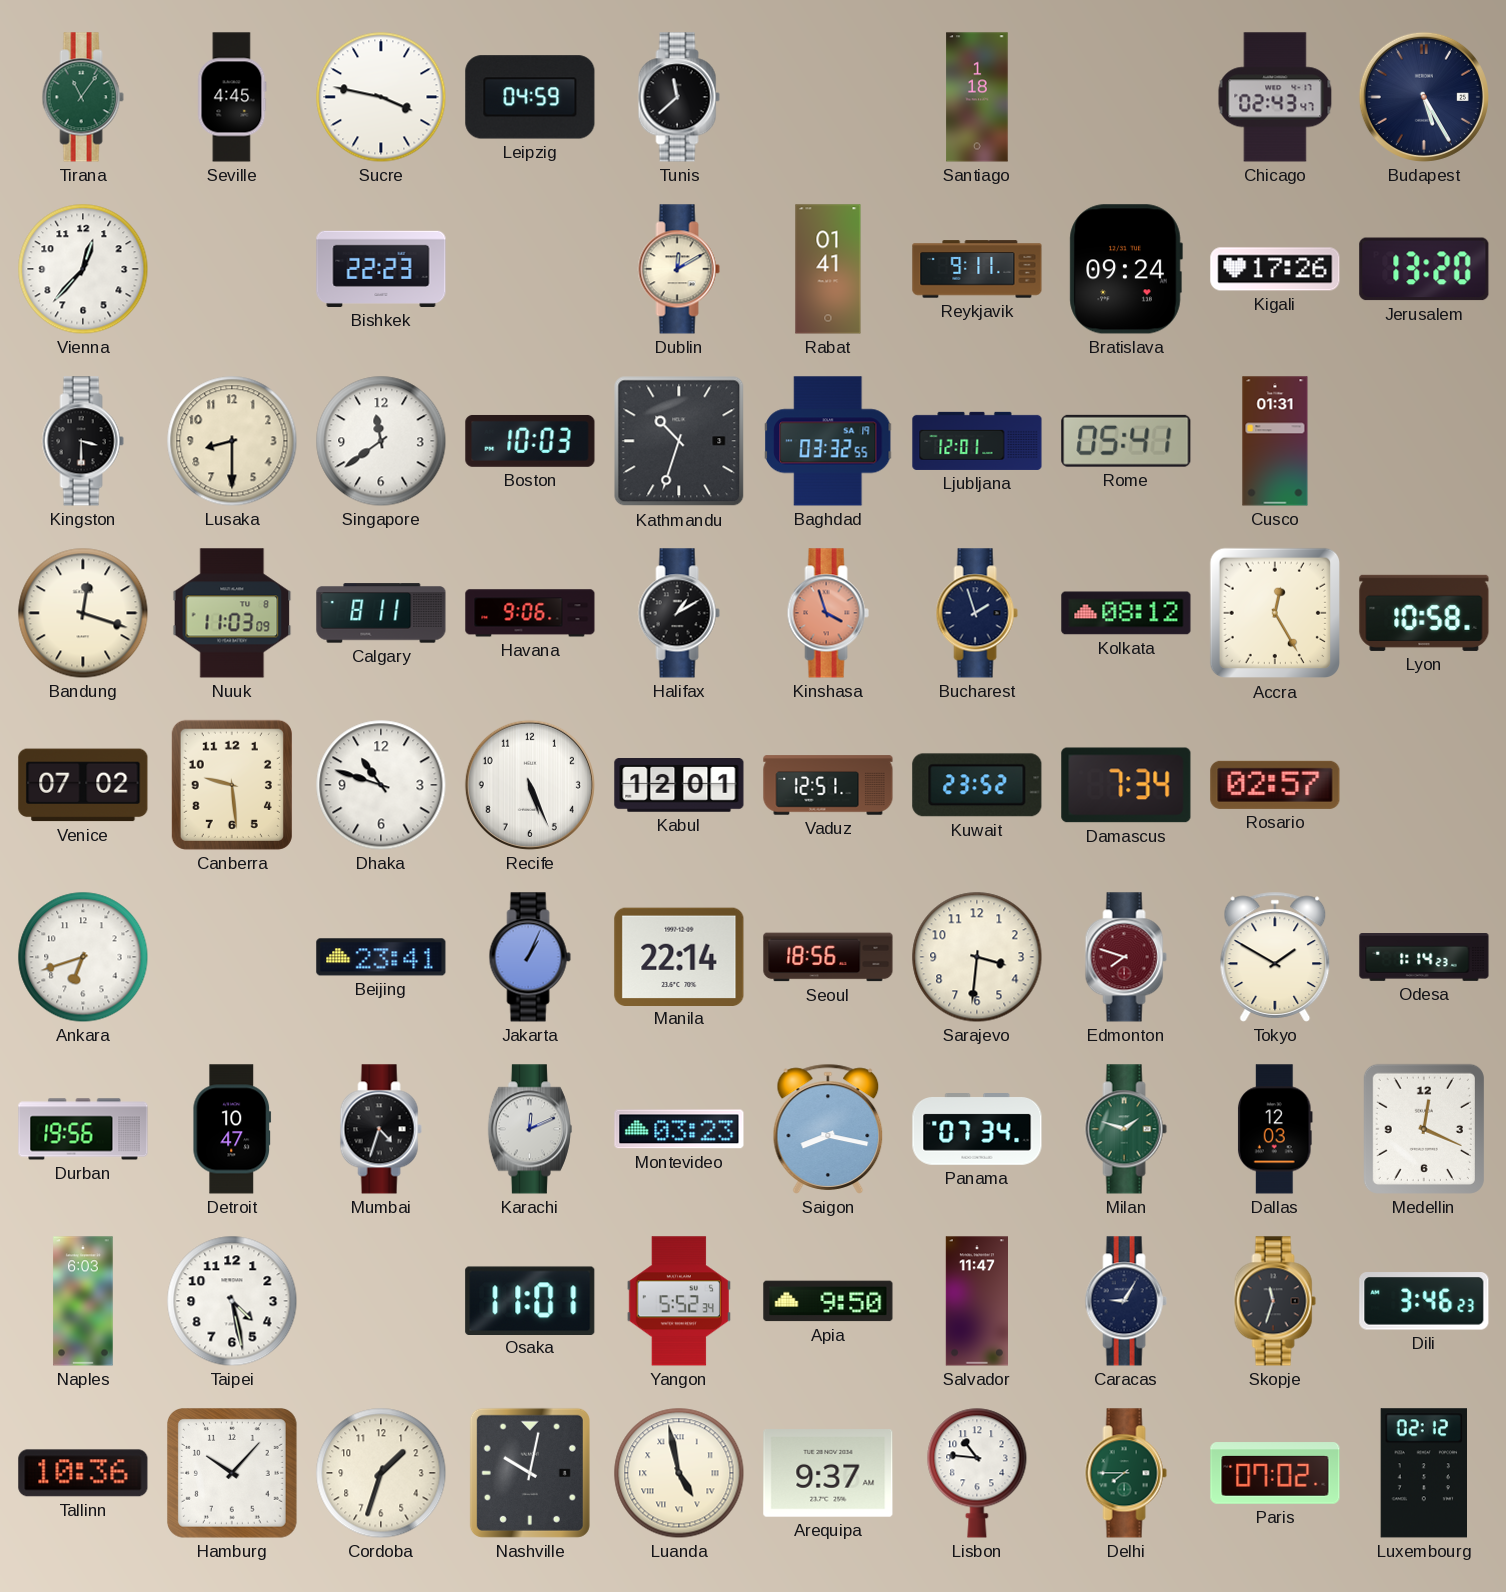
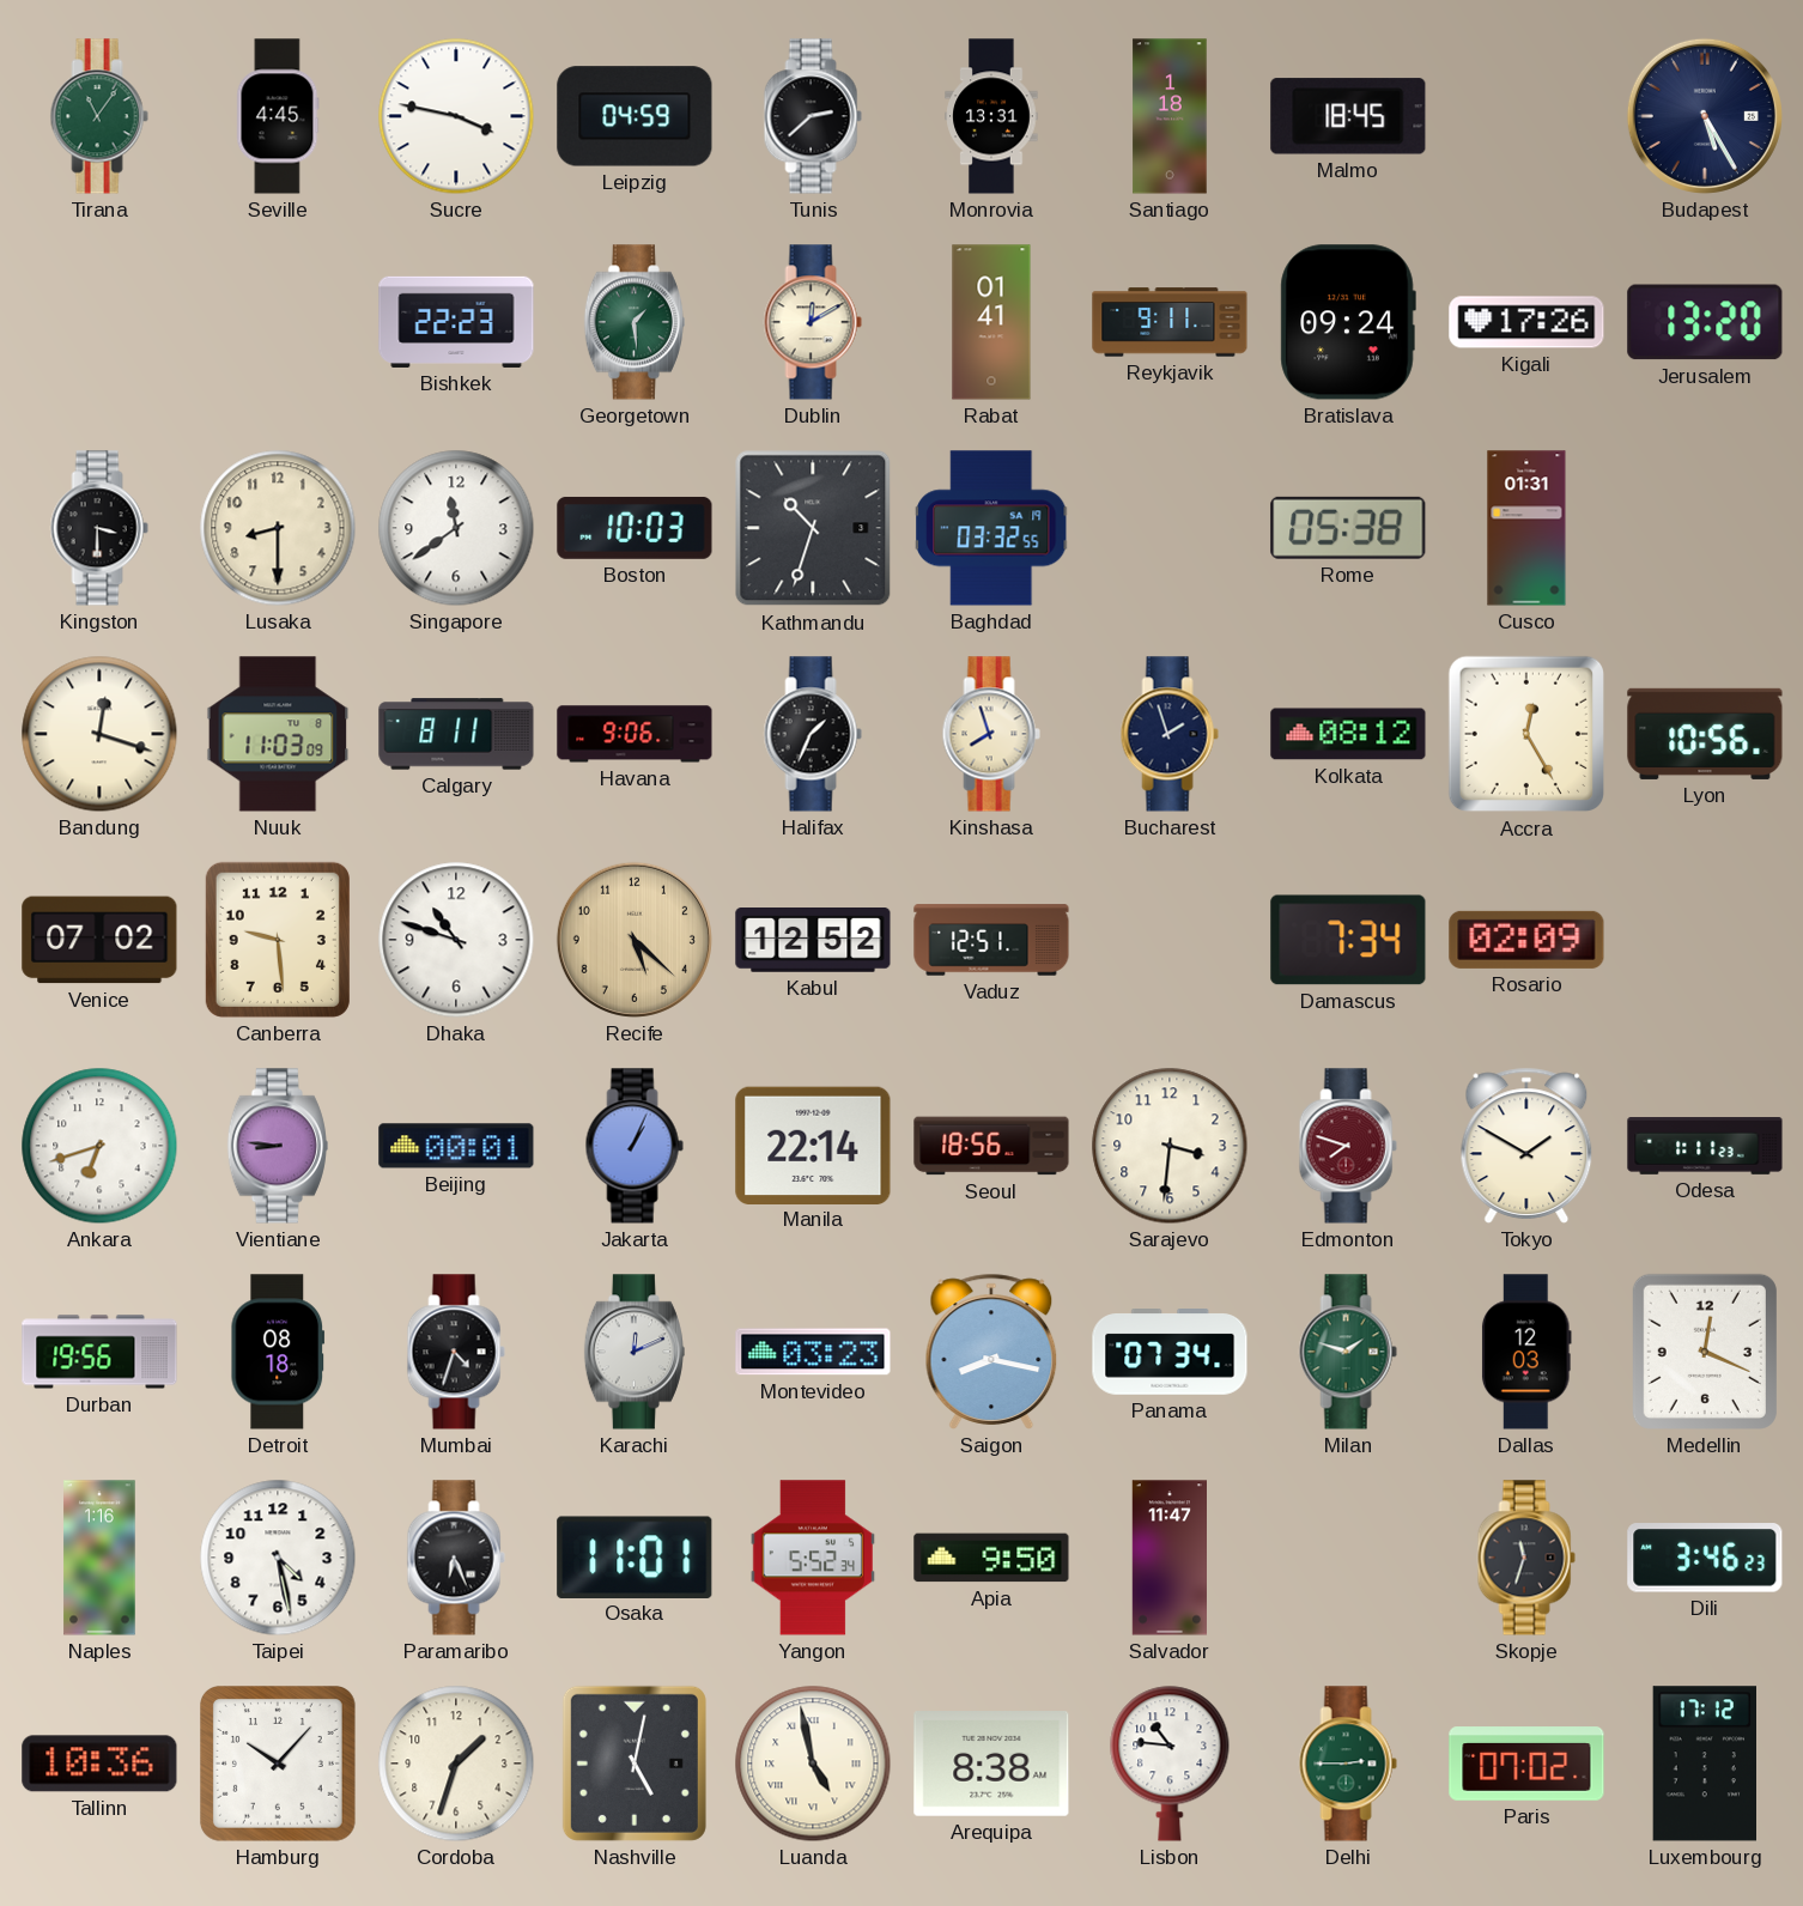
Tunis: 11:38 -> 2:38 (813, 116)
Monrovia: none -> 13:31 (991, 116)
Malmo: none -> 18:45 (1348, 116)
Chicago: 02:43 -> none (1275, 97)
Vienna: 12:37 -> none (83, 269)
Georgetown: none -> 1:29 (635, 322)
Ljubljana: 12:01 -> none (977, 441)
Rome: 05:41 -> 05:38 (1348, 528)
Halifax: 1:10 -> 1:34 (813, 734)
Kinshasa: 3:57 -> 7:57 (991, 734)
Kinshasa dial: salmon -> cream (991, 734)
Lyon: 10:58 -> 10:56 (1705, 734)
Recife: 5:26 -> 5:22 (635, 940)
Recife dial: white -> champagne (635, 940)
Kabul: 12:01 -> 12:52 (813, 941)
Kuwait: 23:52 -> none (977, 785)
Rosario: 02:57 -> 02:09 (1526, 940)
Vientiane: none -> 8:46 (278, 1146)
Beijing: 23:41 -> 00:01 (456, 1146)
Odesa: 1:14 -> 1:11 (1705, 1147)
Detroit: 10:47 -> 08:18 (278, 1352)
Naples: 6:03 -> 1:16 (99, 1558)
Paramaribo: none -> 6:26 (456, 1558)
Caracas: 9:05 -> none (1126, 1301)
Nashville: 10:02 -> 5:02 (635, 1764)
Arequipa: 9:37 -> 8:38 (991, 1765)
Delhi: 7:45 -> 2:45 (1348, 1764)
Luxembourg: 02:12 -> 17:12 (1704, 1764)
